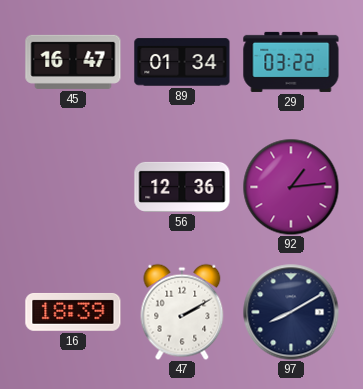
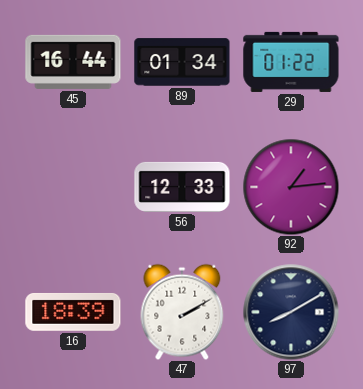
45: 16:47 -> 16:44 (73, 62)
29: 03:22 -> 01:22 (291, 62)
56: 12:36 -> 12:33 (182, 187)
